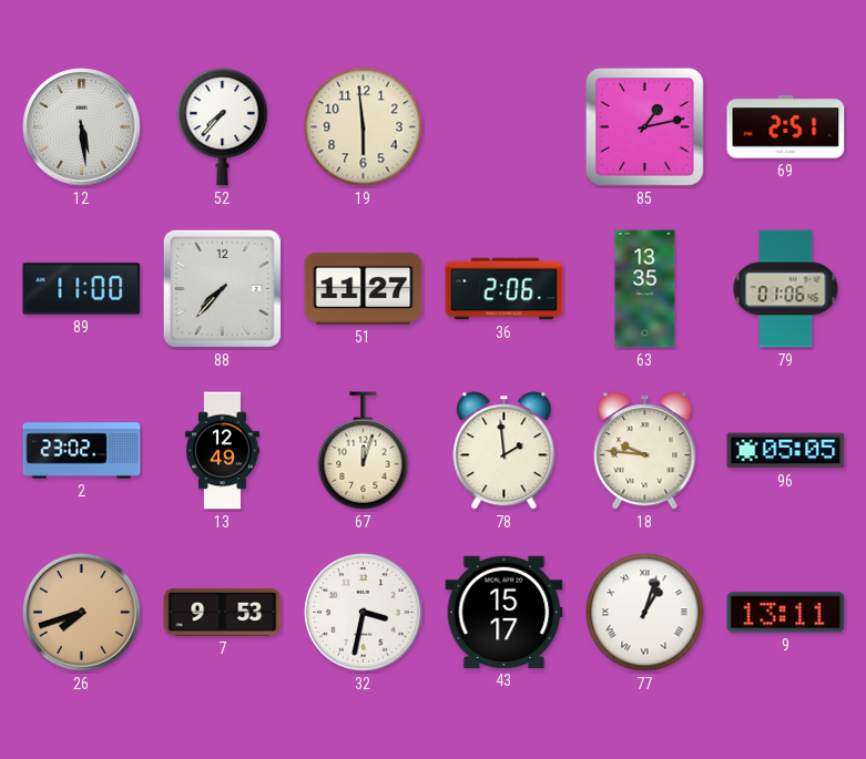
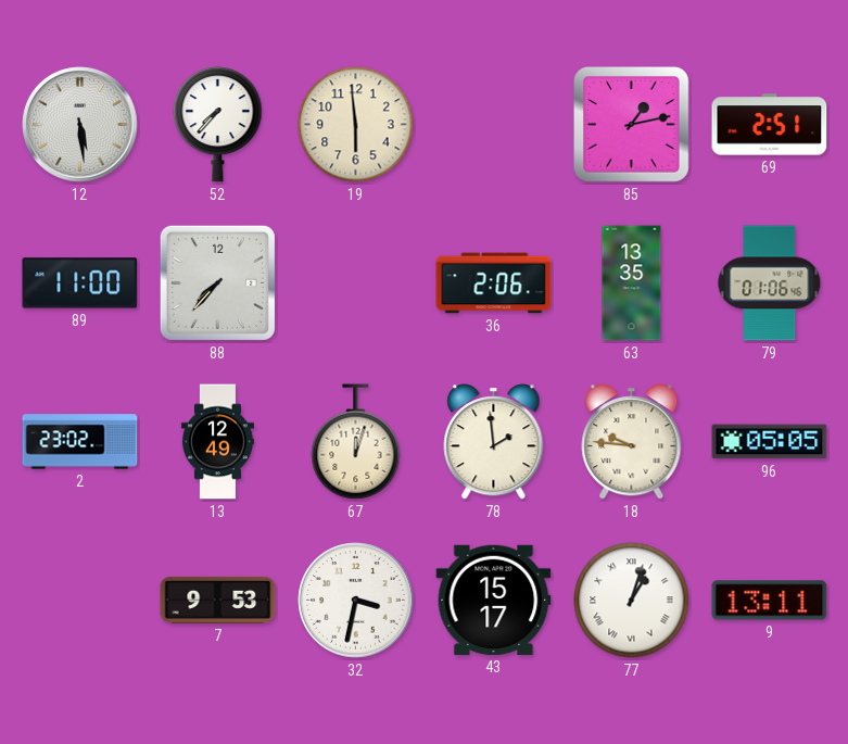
51: 11:27 -> none (364, 288)
26: 7:42 -> none (82, 613)
